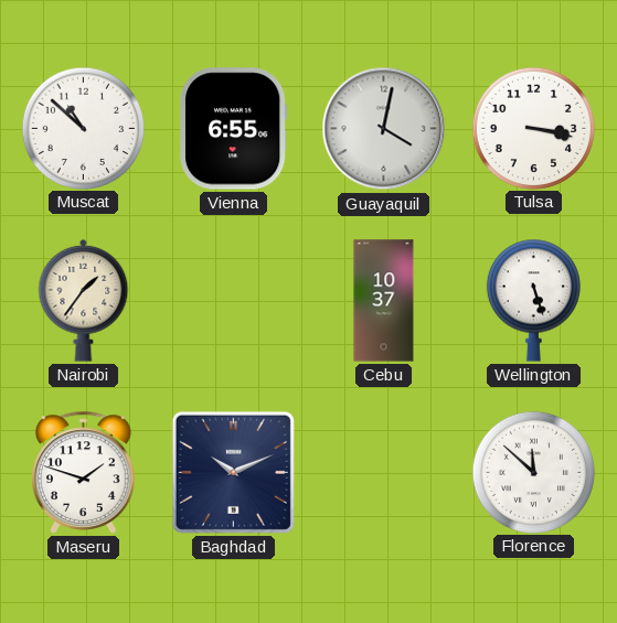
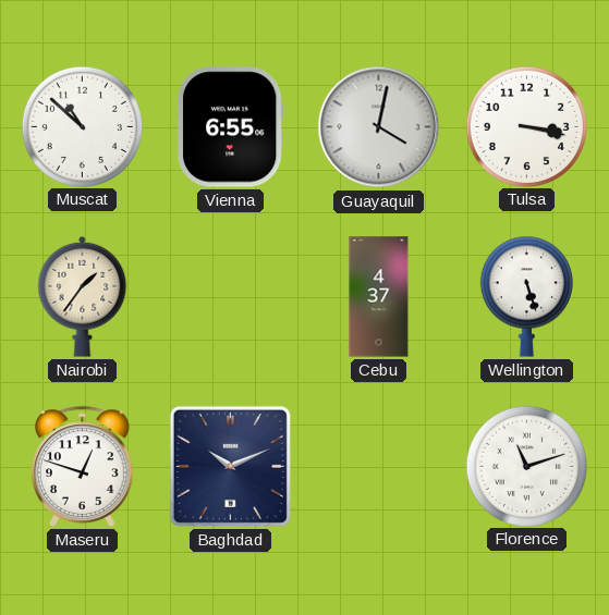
Cebu: 10:37 -> 4:37 (379, 297)
Maseru: 1:48 -> 12:48 (83, 466)
Florence: 11:52 -> 11:12 (526, 466)
